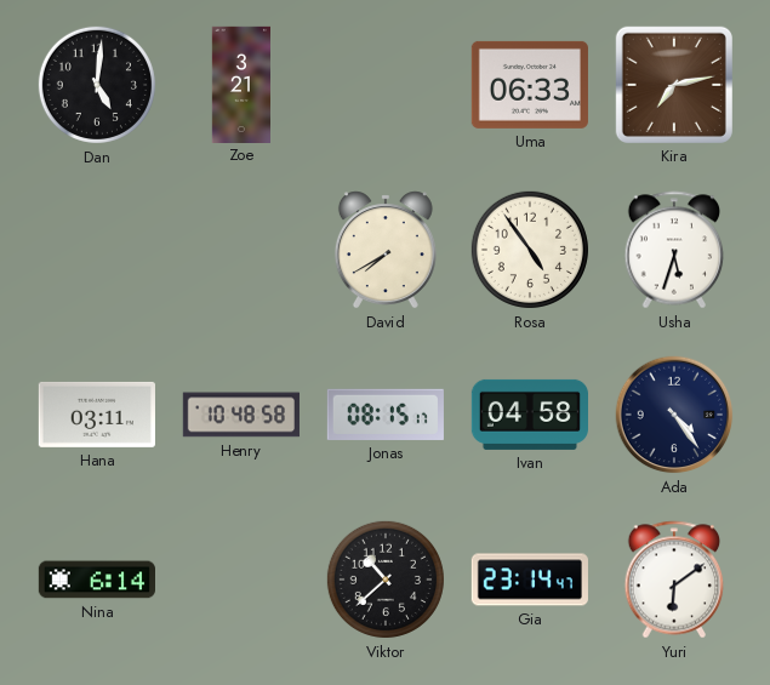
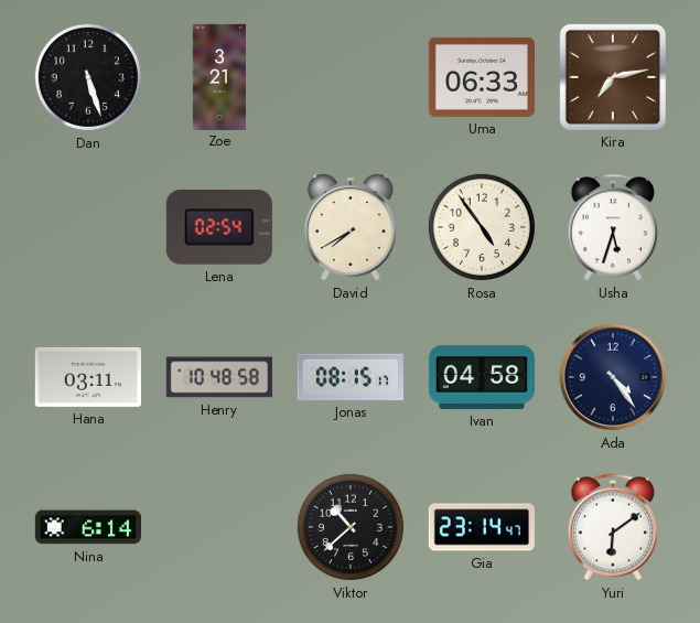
Dan: 5:01 -> 5:27 (88, 77)
Lena: none -> 02:54 (219, 228)
